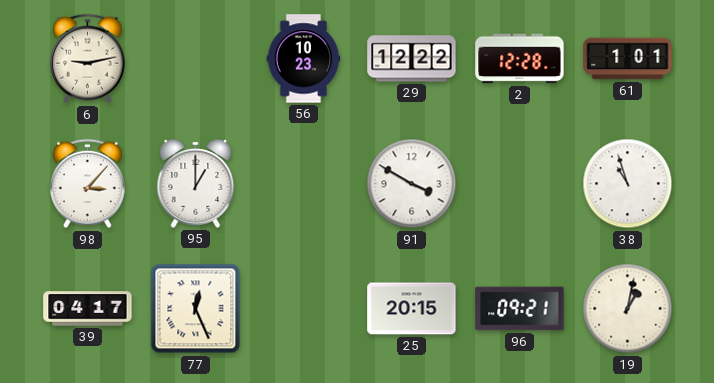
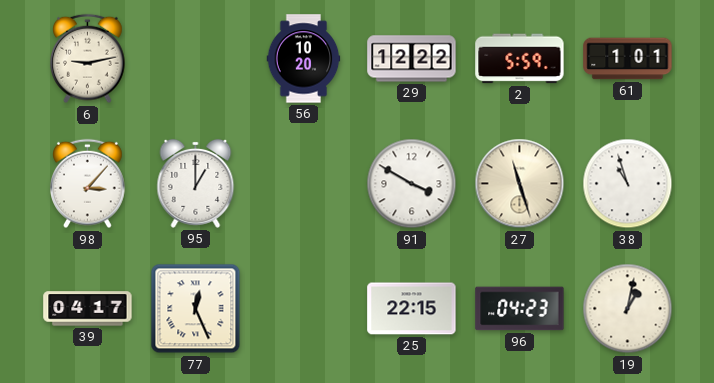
56: 10:23 -> 10:20 (304, 59)
2: 12:28 -> 5:59 (520, 59)
27: none -> 11:27 (520, 184)
25: 20:15 -> 22:15 (412, 309)
96: 09:21 -> 04:23 (520, 309)
